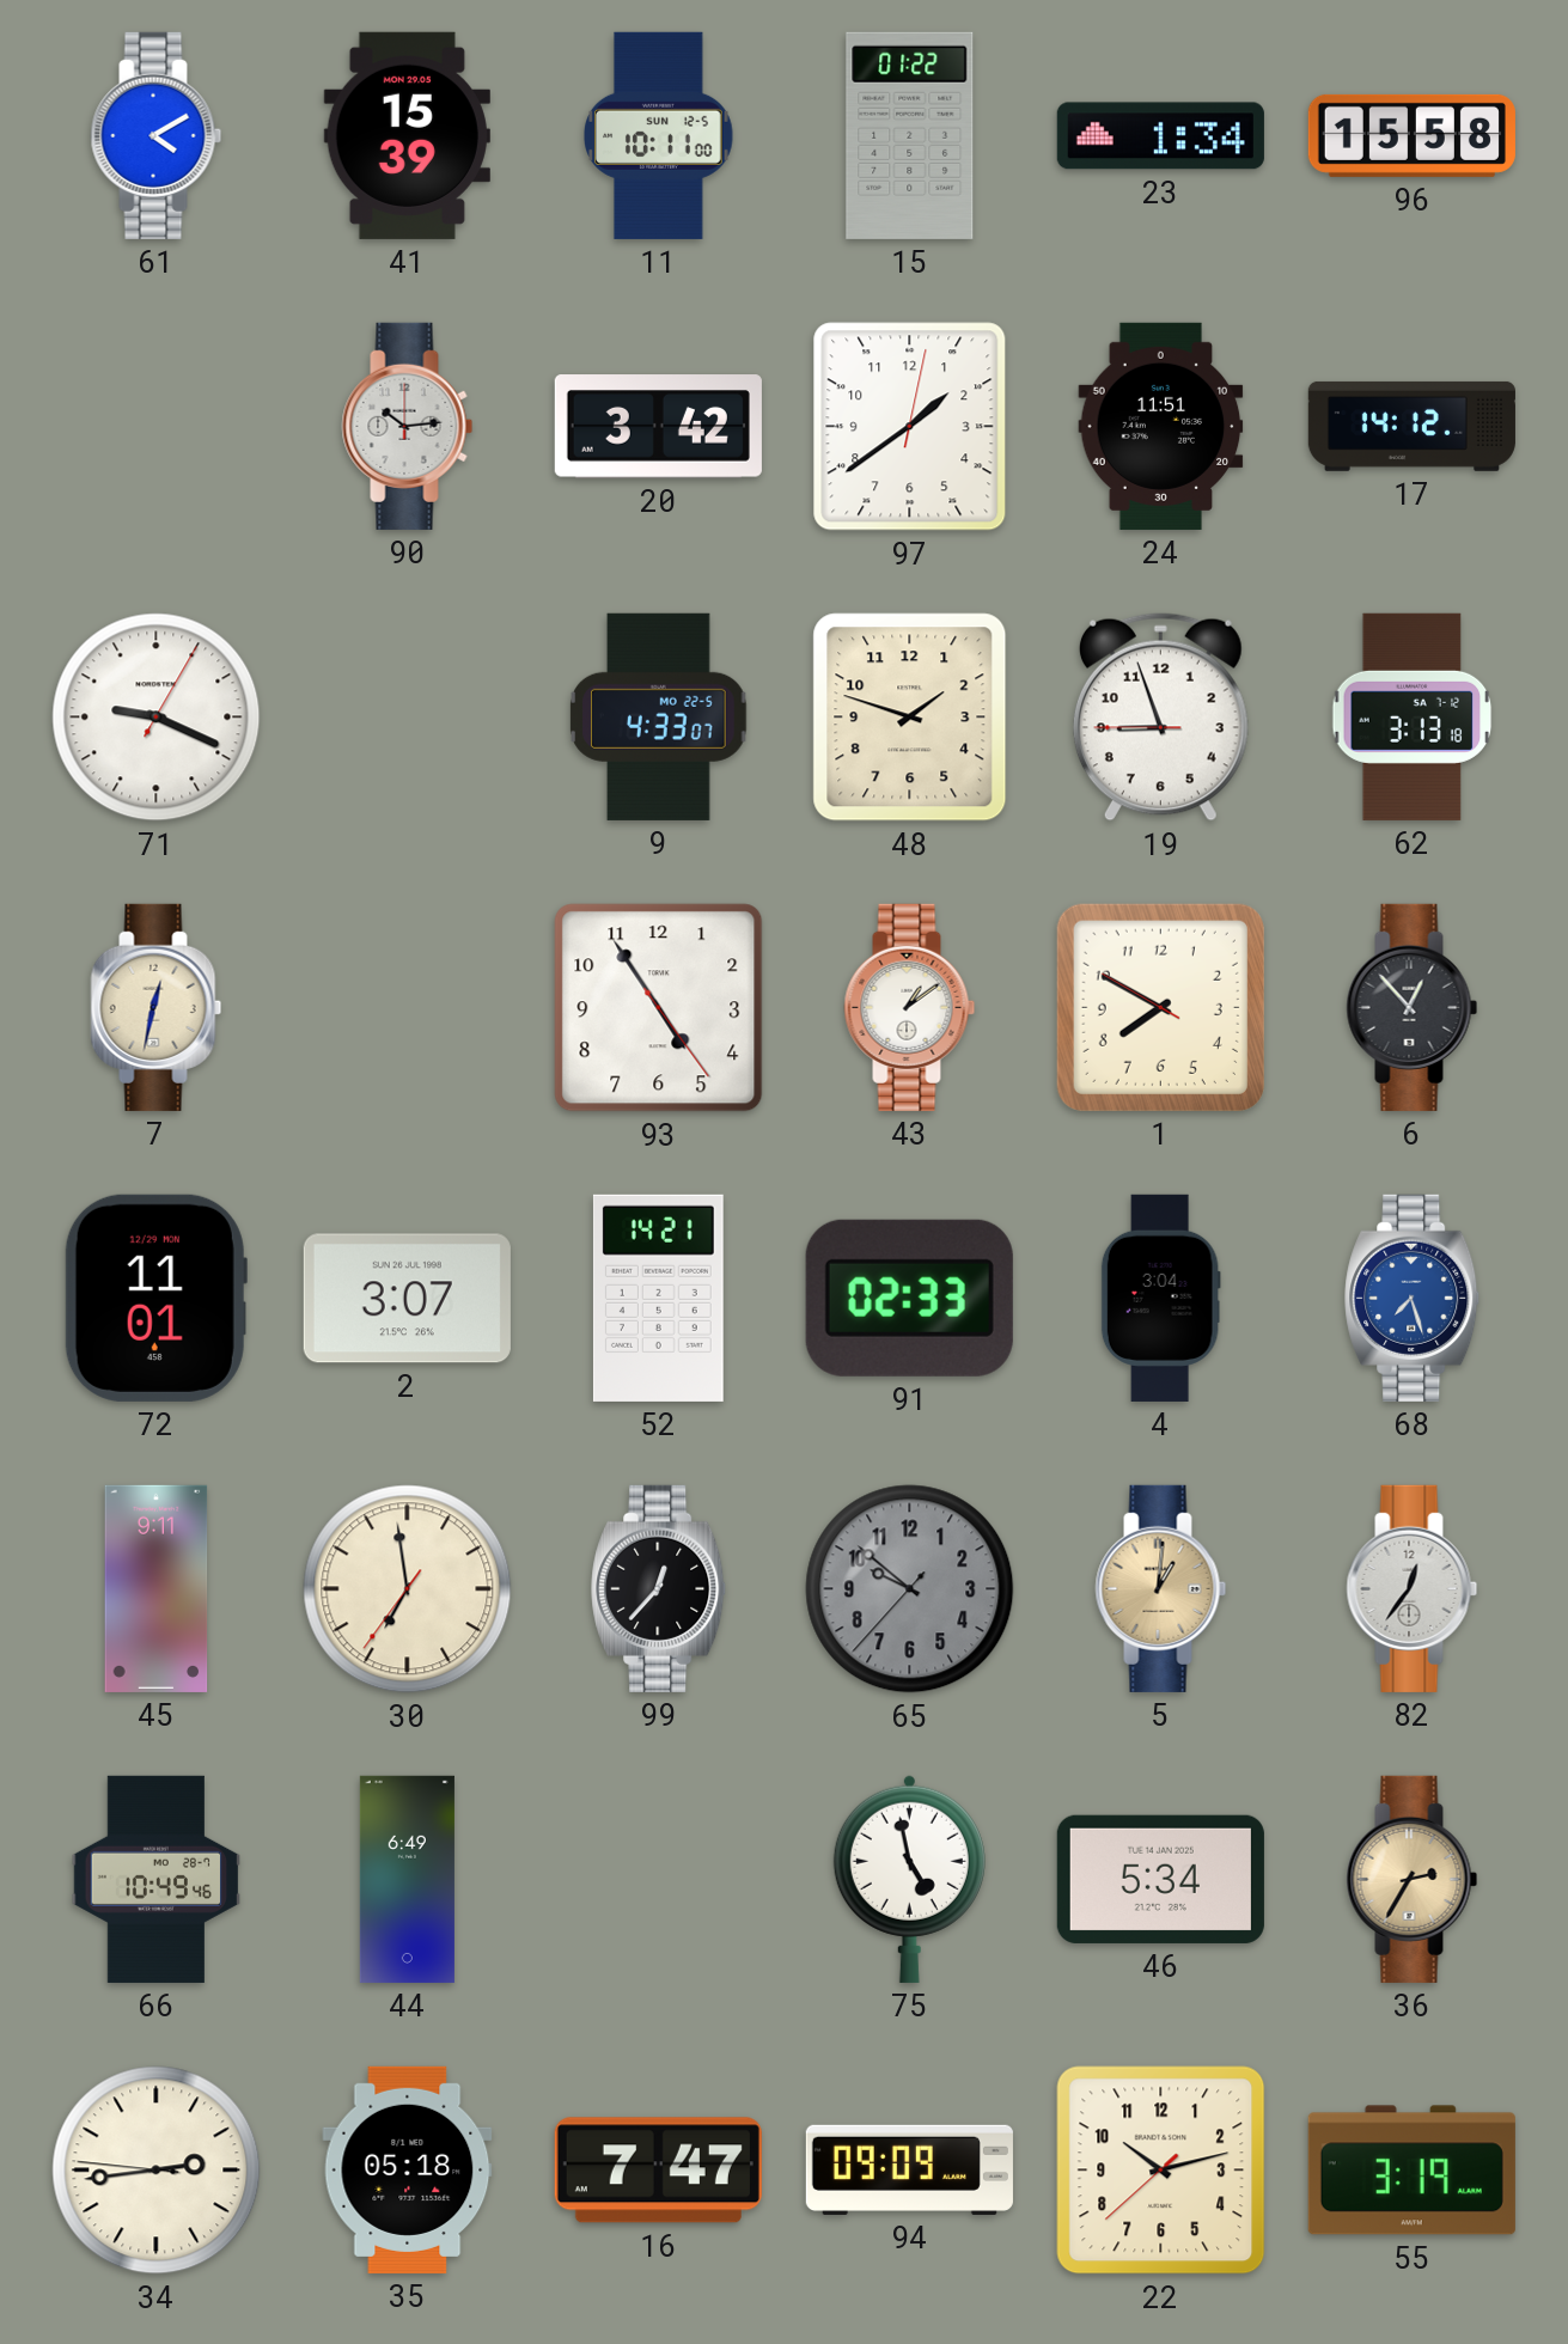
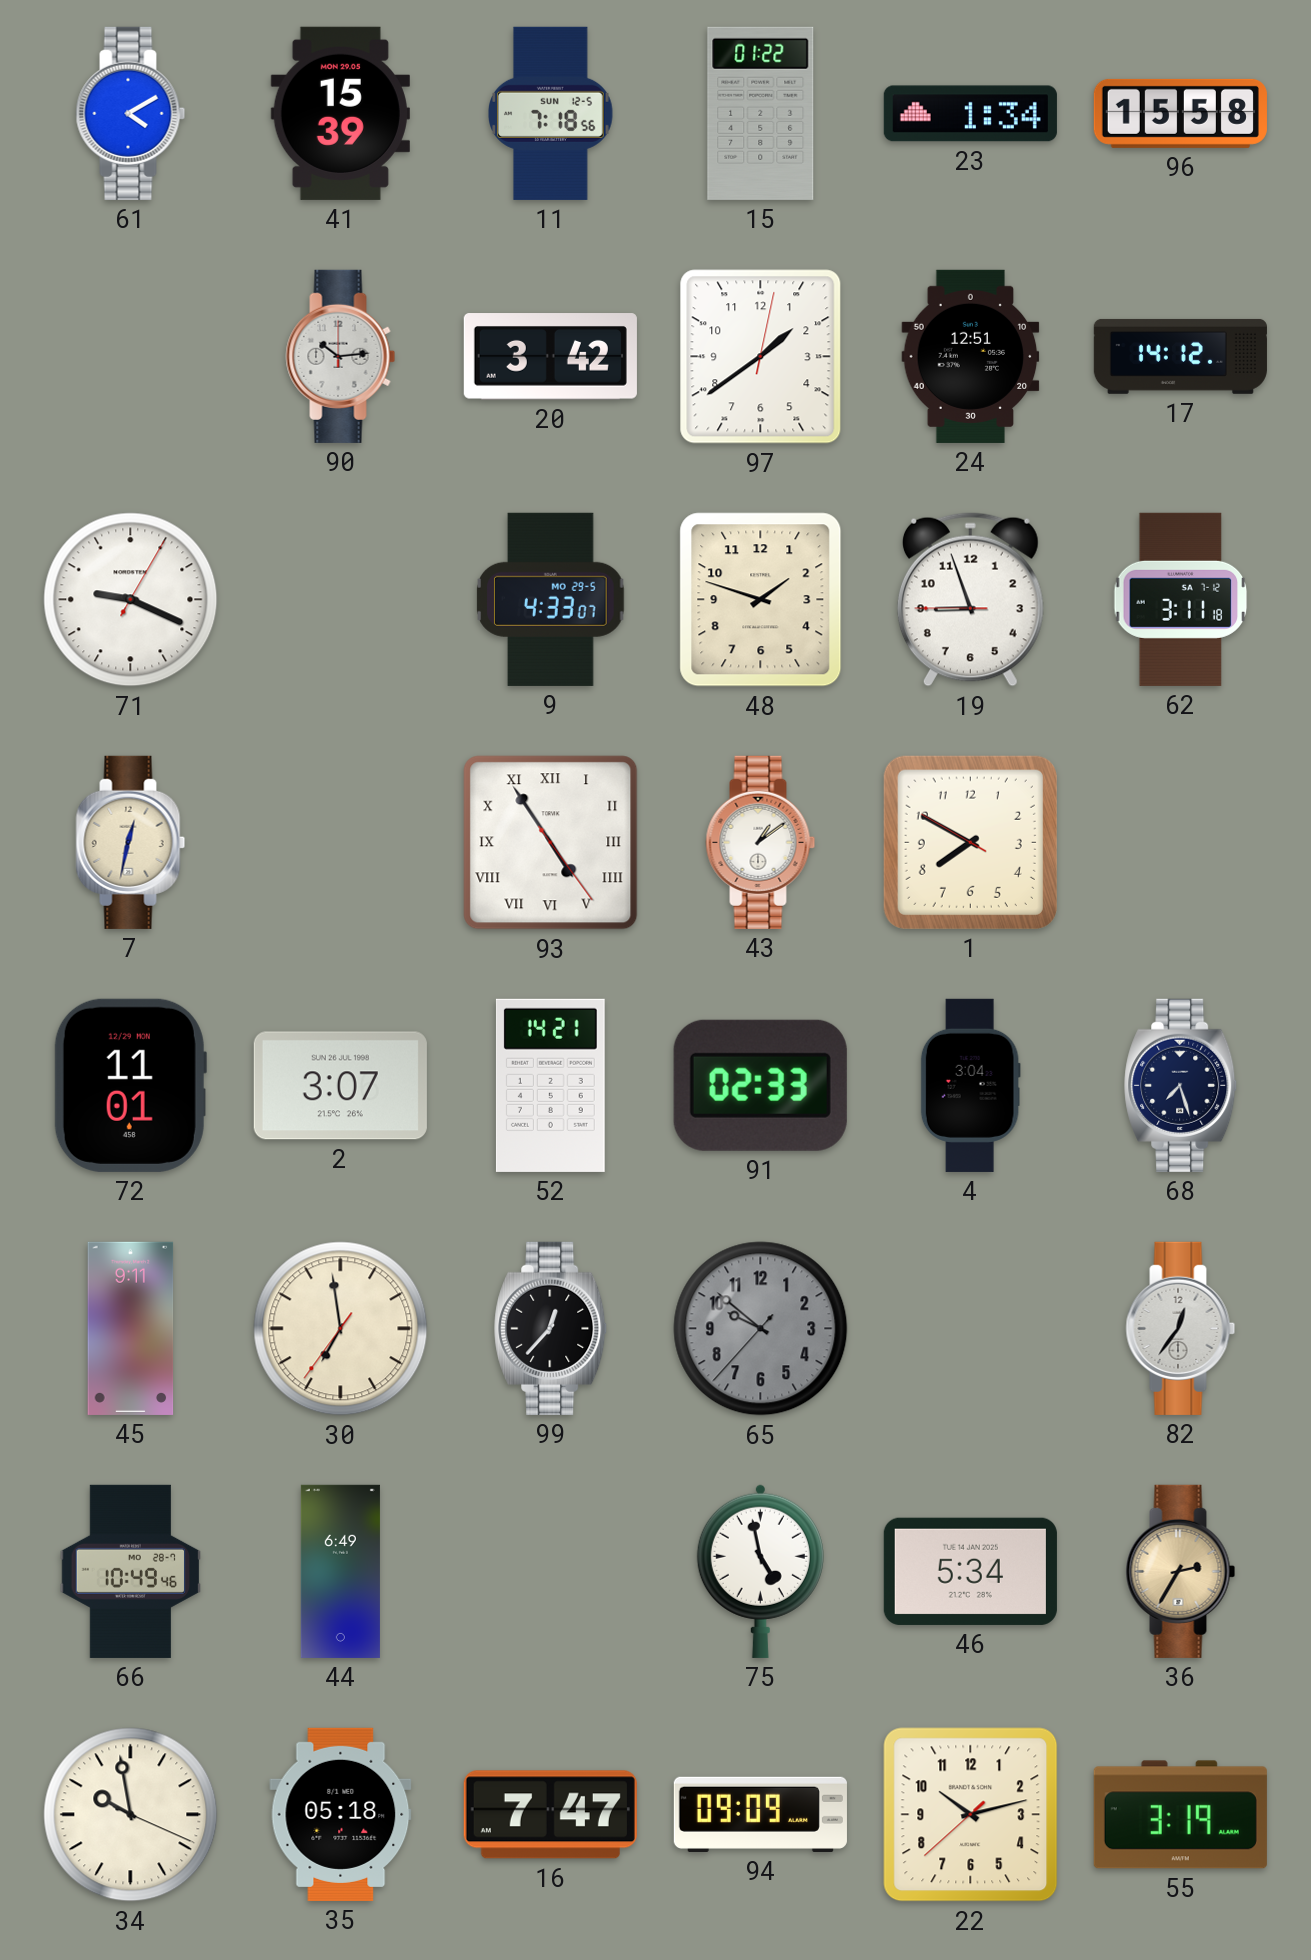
11: 10:11 -> 7:18 (551, 113)
24: 11:51 -> 12:51 (971, 356)
9 date: MO 22-5 -> MO 29-5 (551, 599)
62: 3:13 -> 3:11 (1181, 599)
93 numerals: Arabic -> Roman (551, 843)
6: 12:53 -> none (1413, 1007)
68 dial: blue -> navy (1181, 1085)
5: 1:01 -> none (1161, 1588)
34: 2:43 -> 9:58 (131, 1815)
